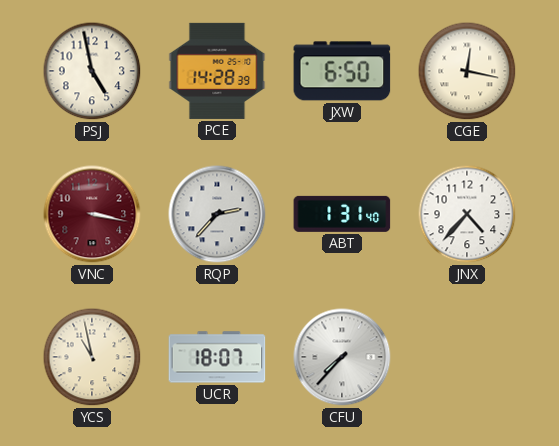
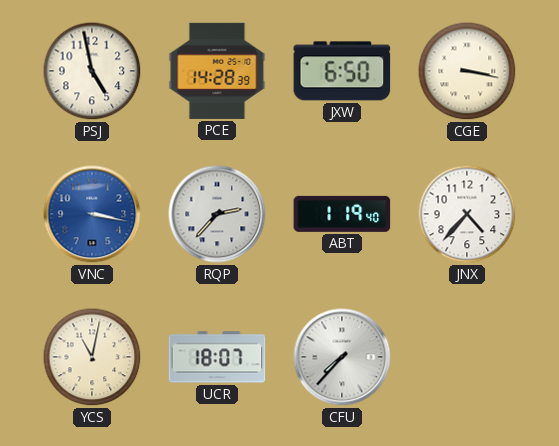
CGE: 12:17 -> 3:17 (467, 71)
VNC dial: burgundy -> blue (92, 214)
ABT: 1:31 -> 1:19 (342, 214)
YCS: 10:58 -> 11:02 (92, 357)
